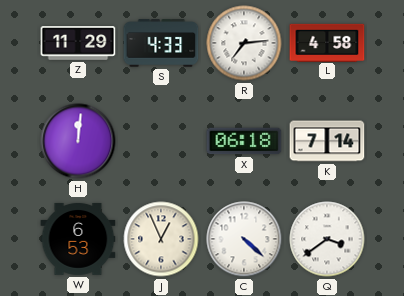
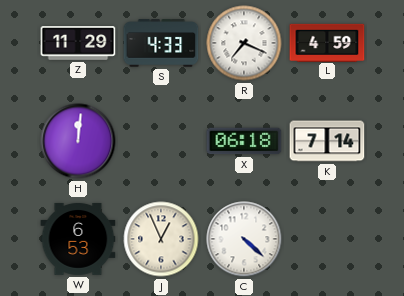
R: 7:14 -> 7:19 (244, 43)
L: 4:58 -> 4:59 (327, 42)
Q: 3:39 -> none (327, 239)
